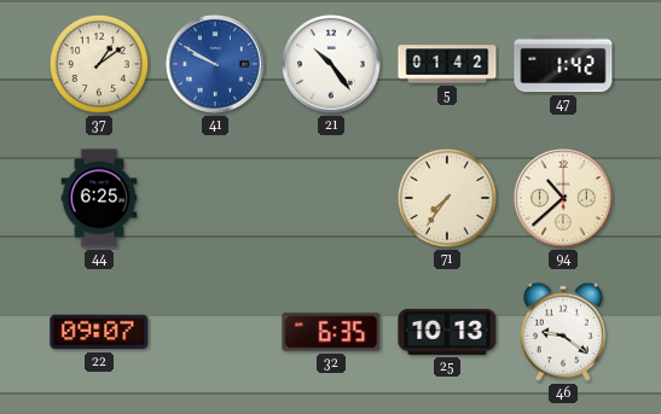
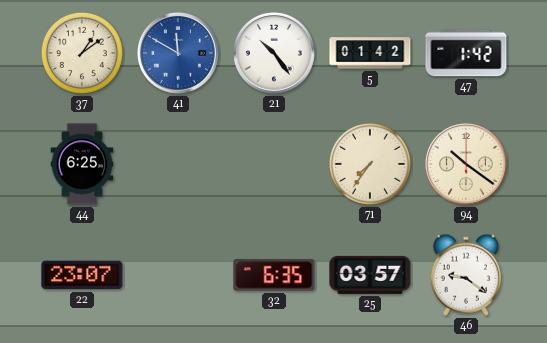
41: 9:50 -> 11:50 (178, 53)
94: 10:38 -> 10:21 (466, 164)
22: 09:07 -> 23:07 (82, 275)
25: 10:13 -> 03:57 (370, 275)
